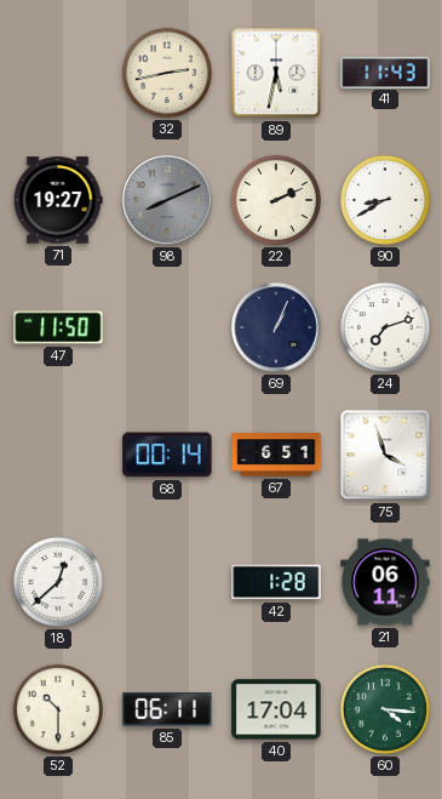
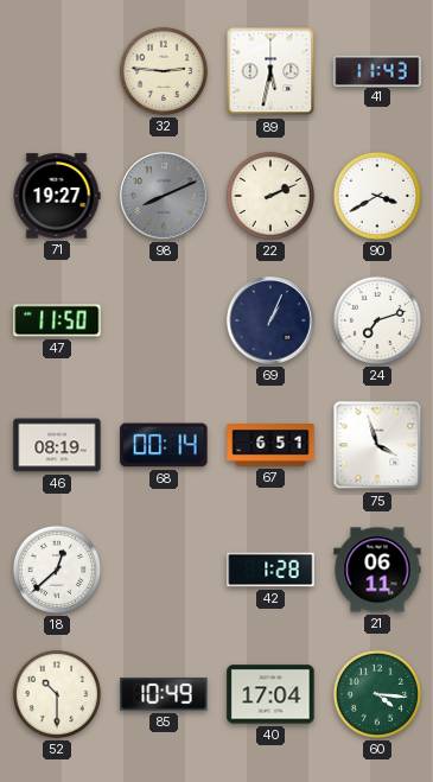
32: 2:43 -> 2:46 (164, 71)
90: 8:40 -> 3:40 (377, 196)
46: none -> 08:19 (57, 445)
85: 06:11 -> 10:49 (164, 694)
